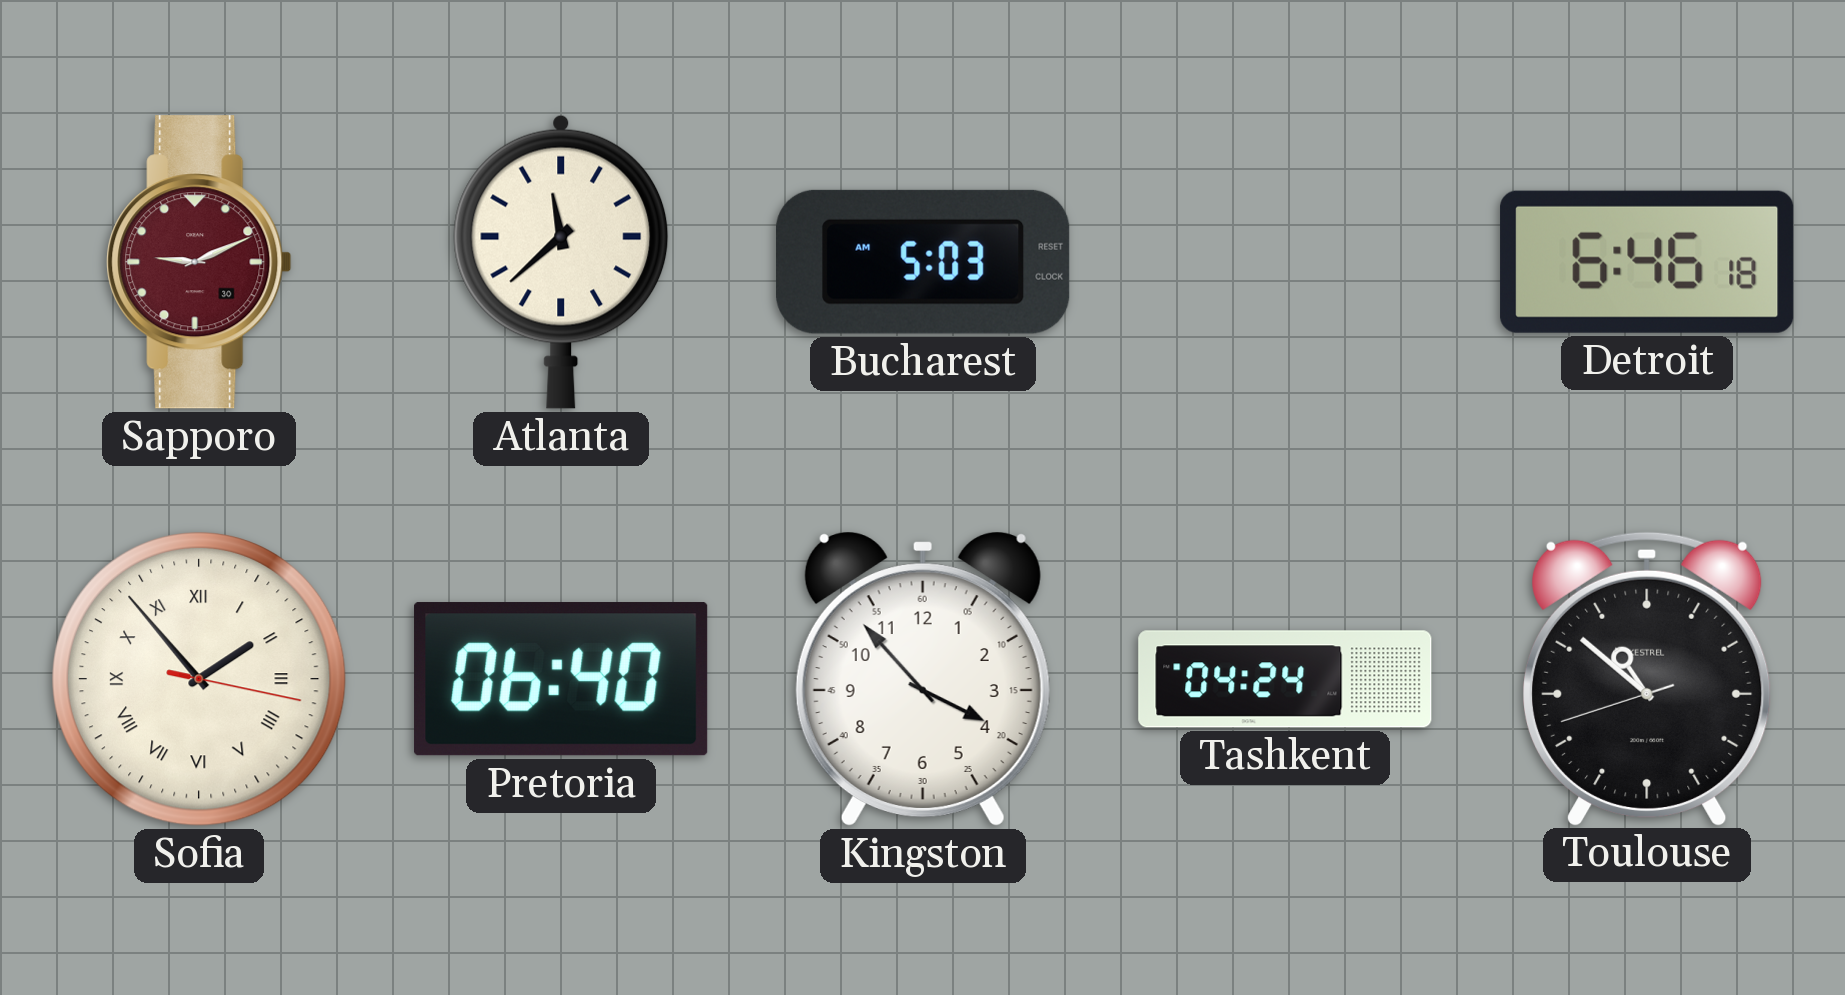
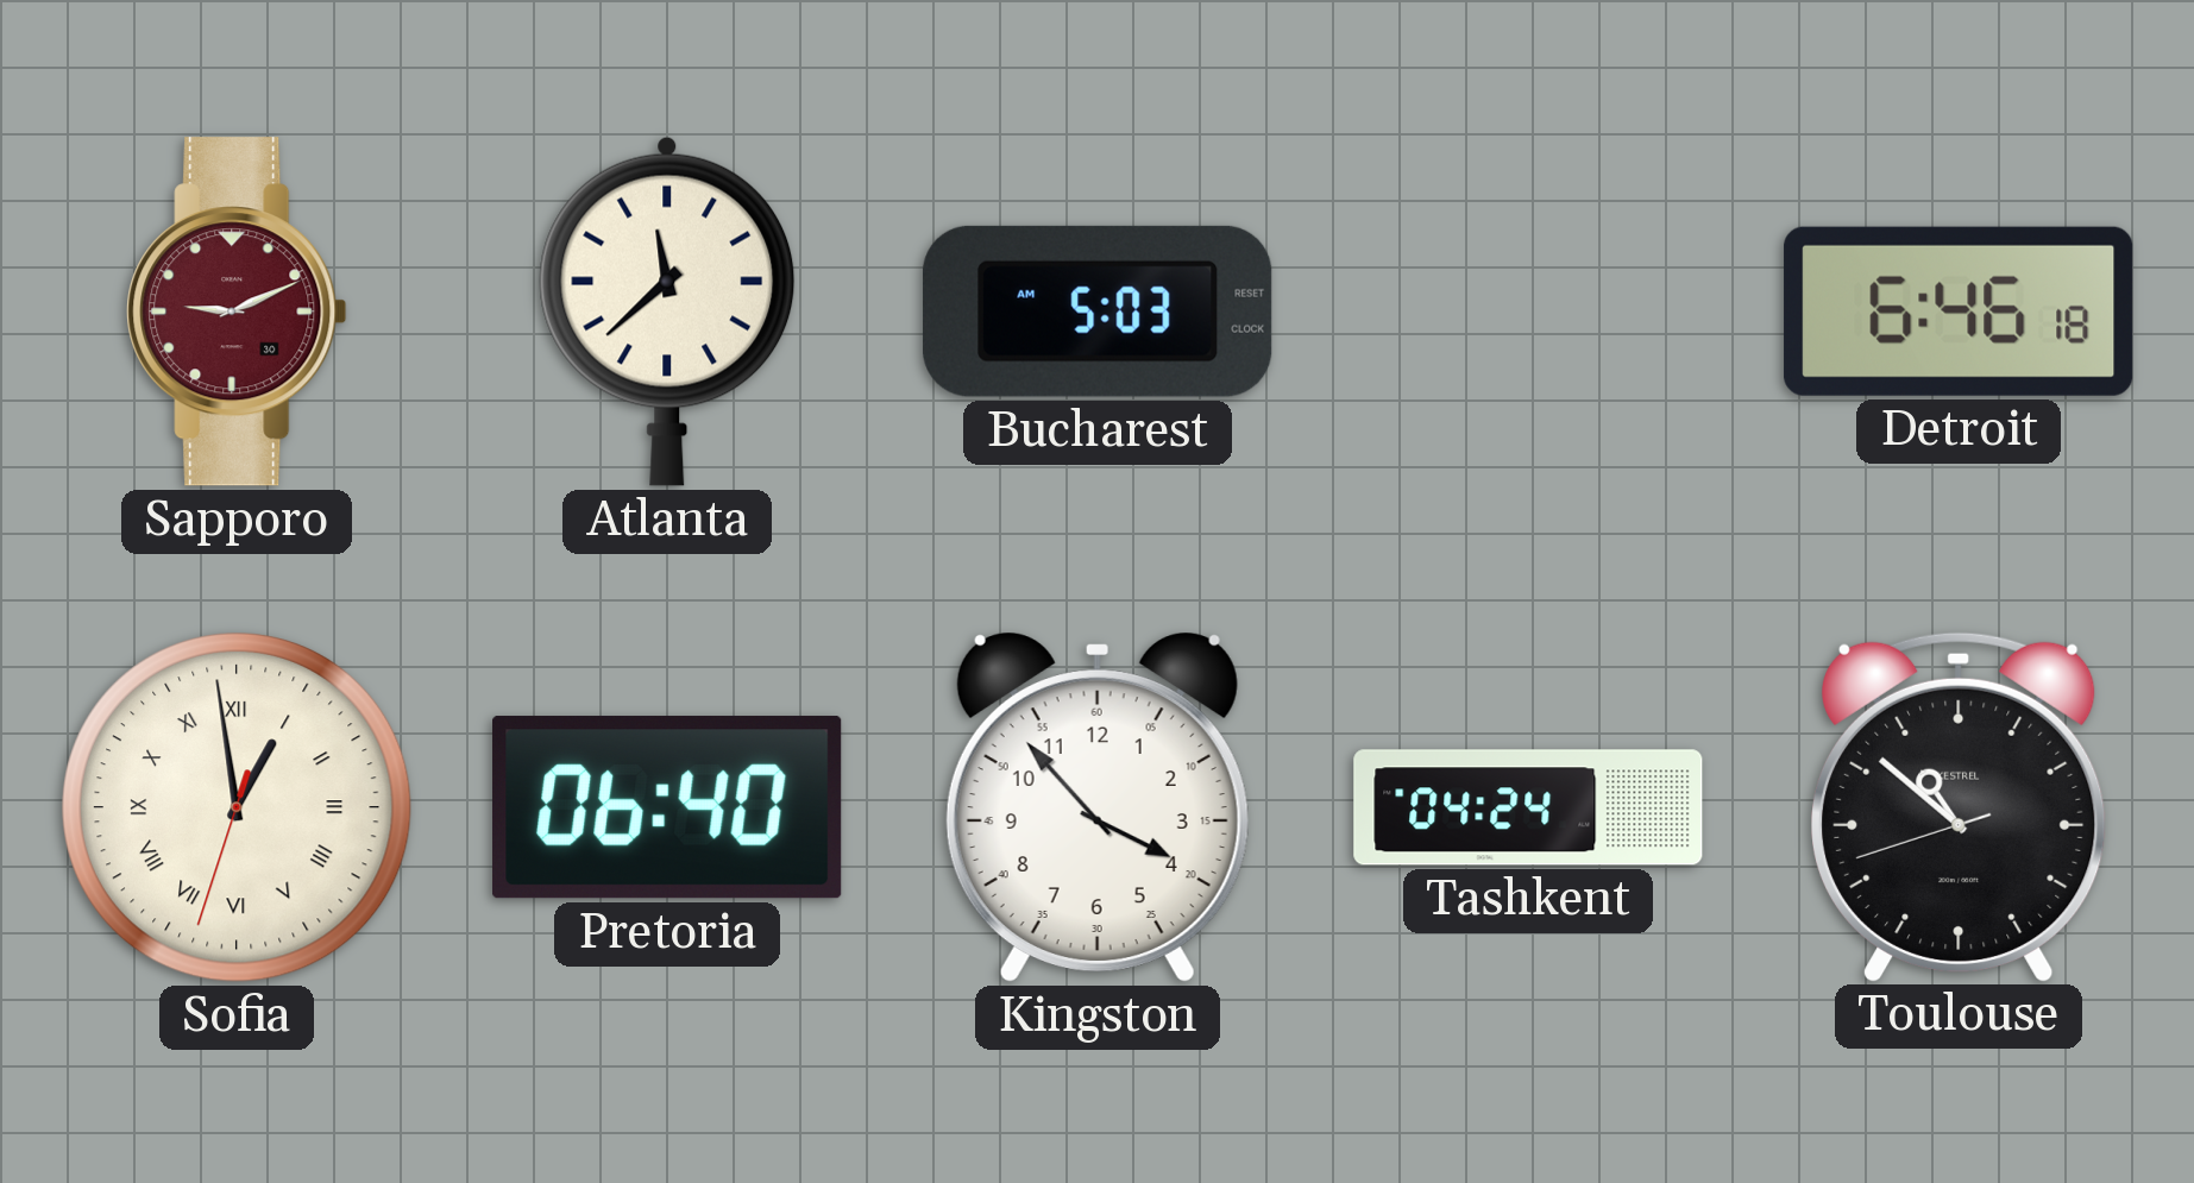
Sofia: 1:53 -> 12:58 (238, 808)
